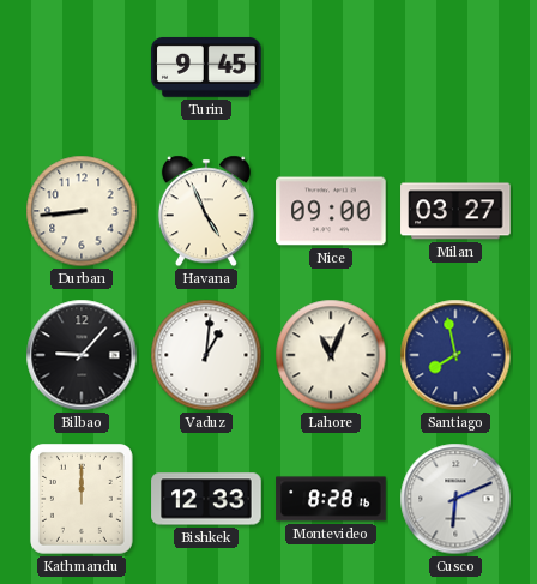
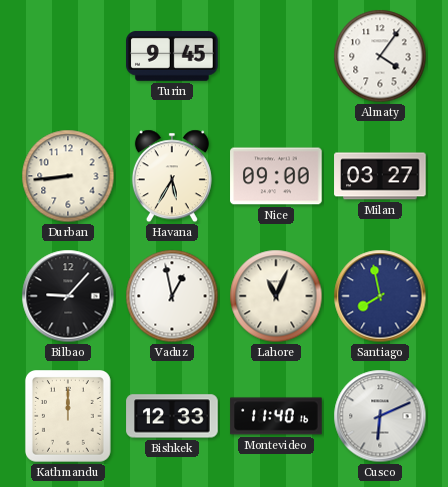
Almaty: none -> 4:06 (380, 56)
Havana: 4:56 -> 5:35 (172, 176)
Vaduz: 1:01 -> 12:58 (172, 296)
Montevideo: 8:28 -> 11:40 (276, 416)
